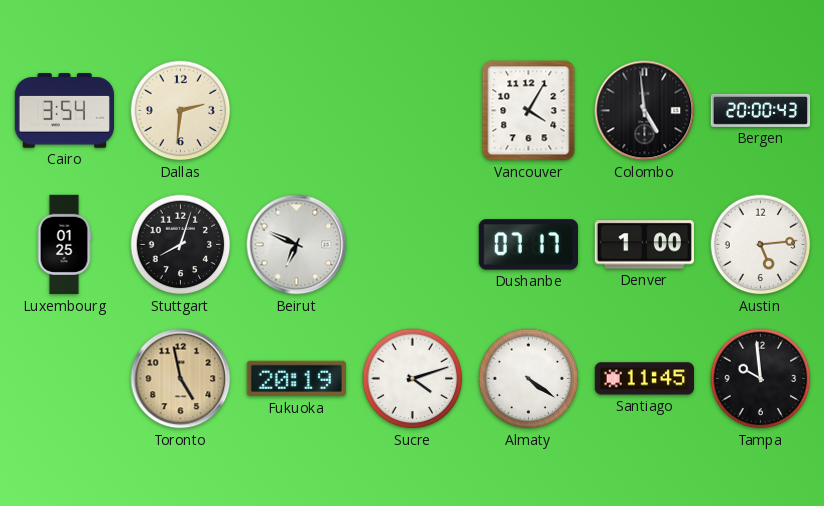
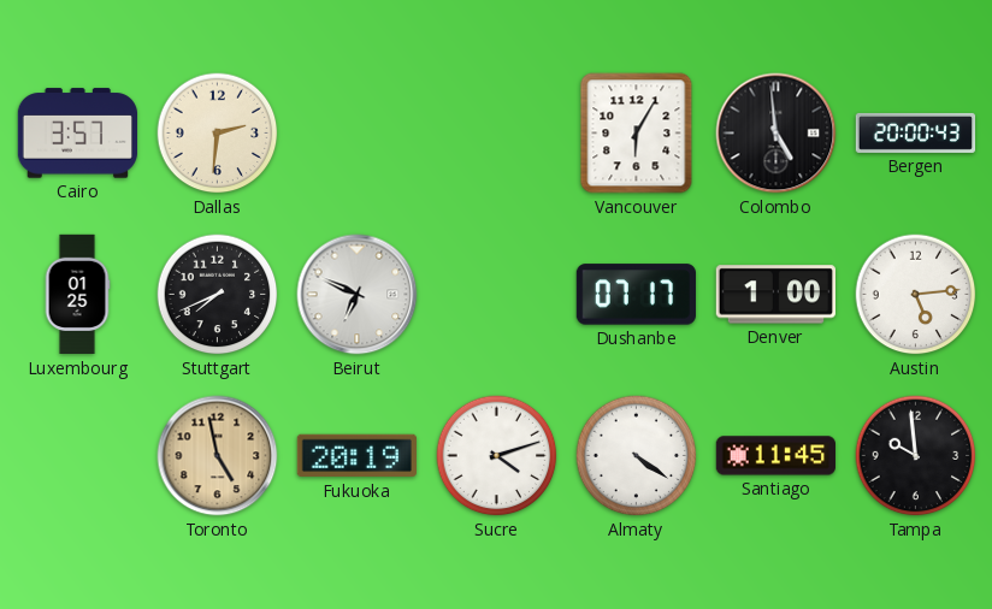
Cairo: 3:54 -> 3:57 (77, 134)
Vancouver: 4:05 -> 6:05 (637, 134)
Stuttgart: 8:03 -> 7:41 (218, 295)
